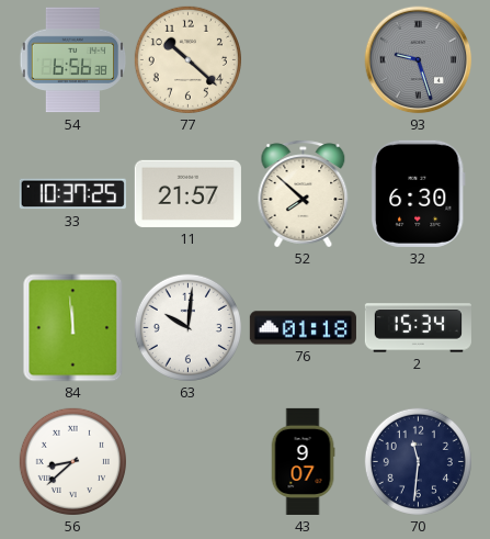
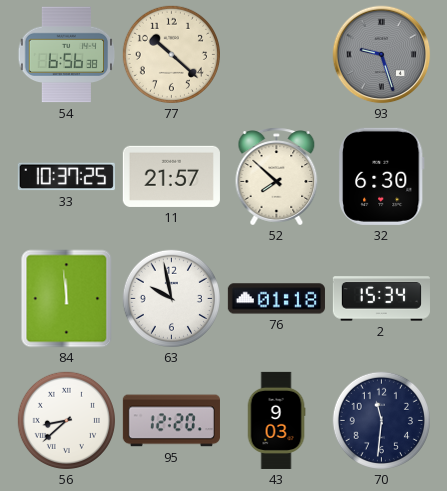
63: 10:01 -> 9:58 (171, 298)
95: none -> 12:20 (171, 421)
43: 9:07 -> 9:03 (276, 420)
